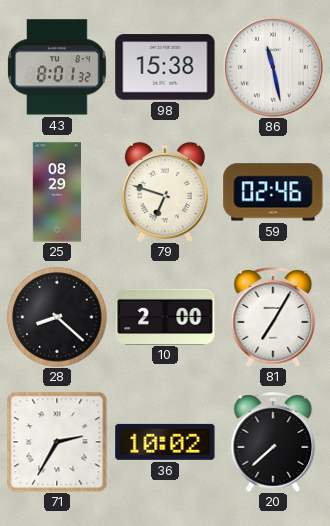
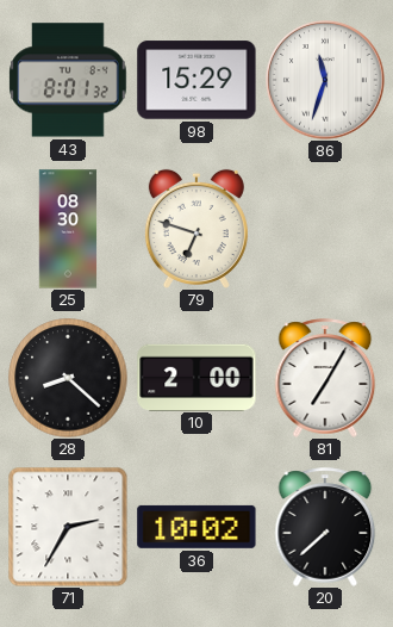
98: 15:38 -> 15:29 (196, 80)
86: 11:28 -> 11:33 (326, 81)
25: 08:29 -> 08:30 (68, 229)
59: 02:46 -> none (273, 192)
